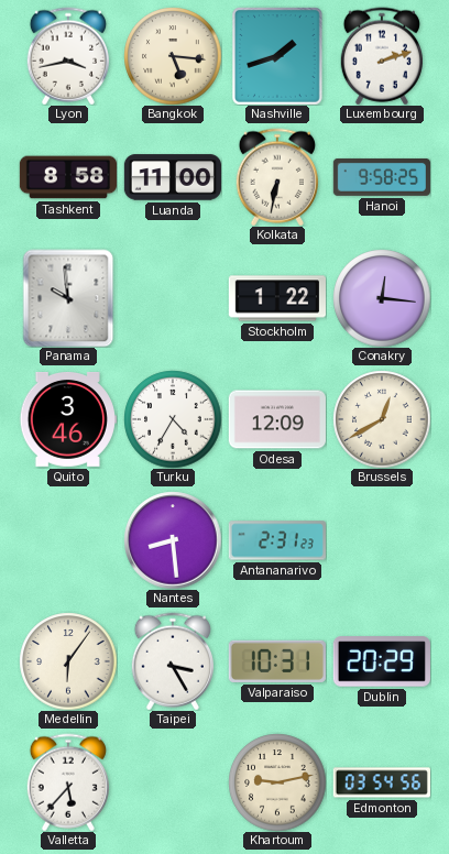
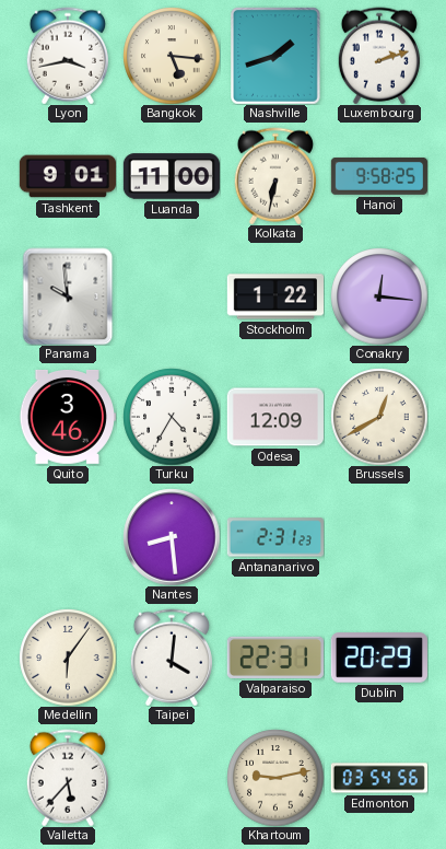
Tashkent: 8:58 -> 9:01 (67, 176)
Taipei: 3:25 -> 4:01 (171, 658)
Valparaiso: 10:31 -> 22:31 (275, 658)
